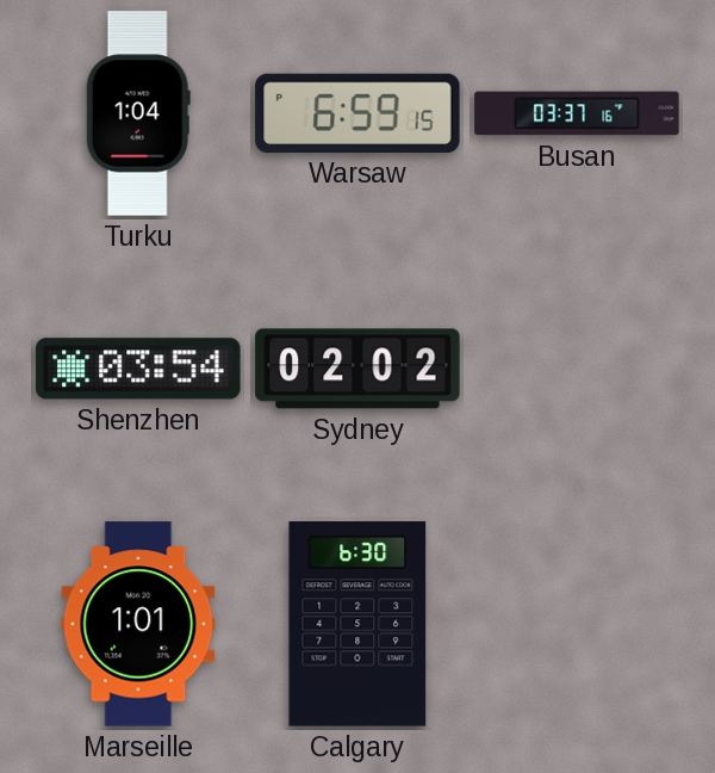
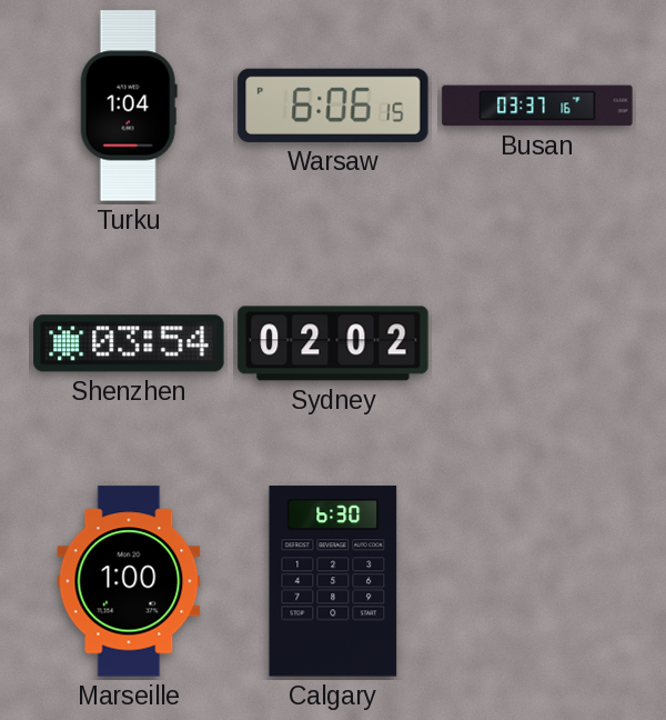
Warsaw: 6:59 -> 6:06 (333, 106)
Marseille: 1:01 -> 1:00 (129, 581)
